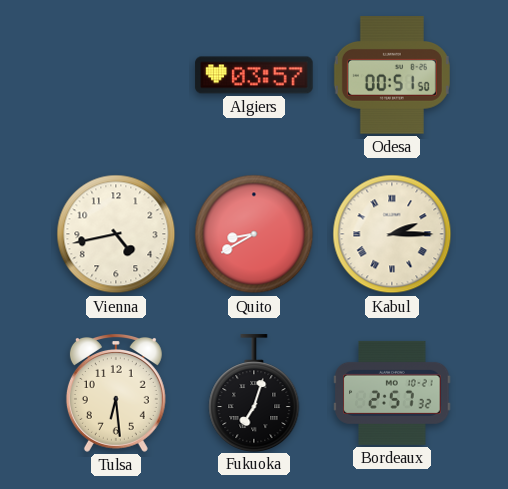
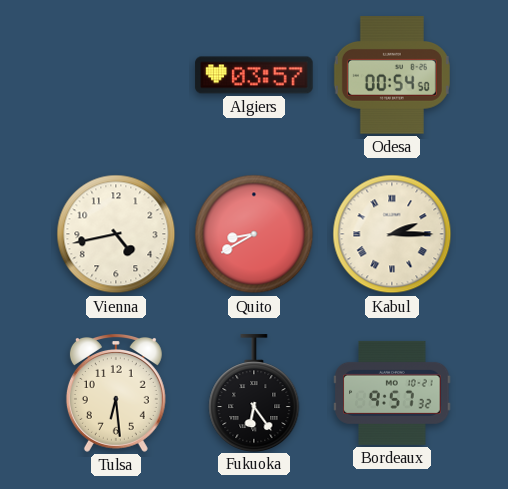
Odesa: 00:51 -> 00:54 (392, 75)
Fukuoka: 7:03 -> 6:24 (254, 393)
Bordeaux: 2:57 -> 9:57 (392, 393)
